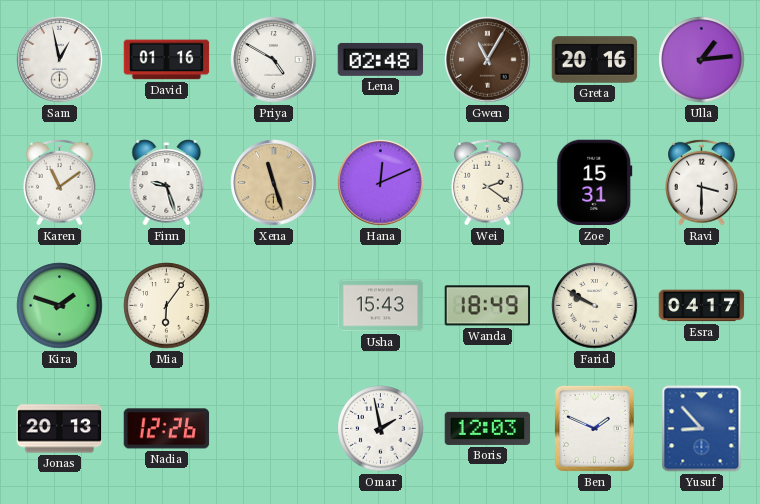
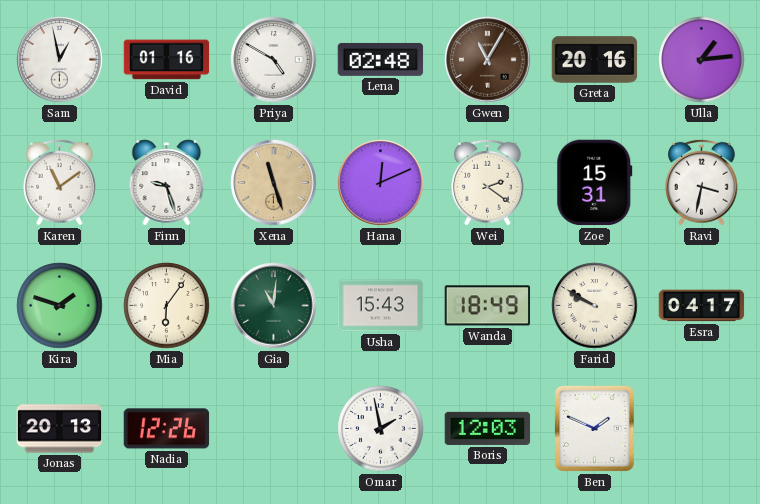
Ravi: 3:30 -> 3:32 (702, 182)
Gia: none -> 11:01 (274, 306)
Yusuf: 8:53 -> none (702, 429)
